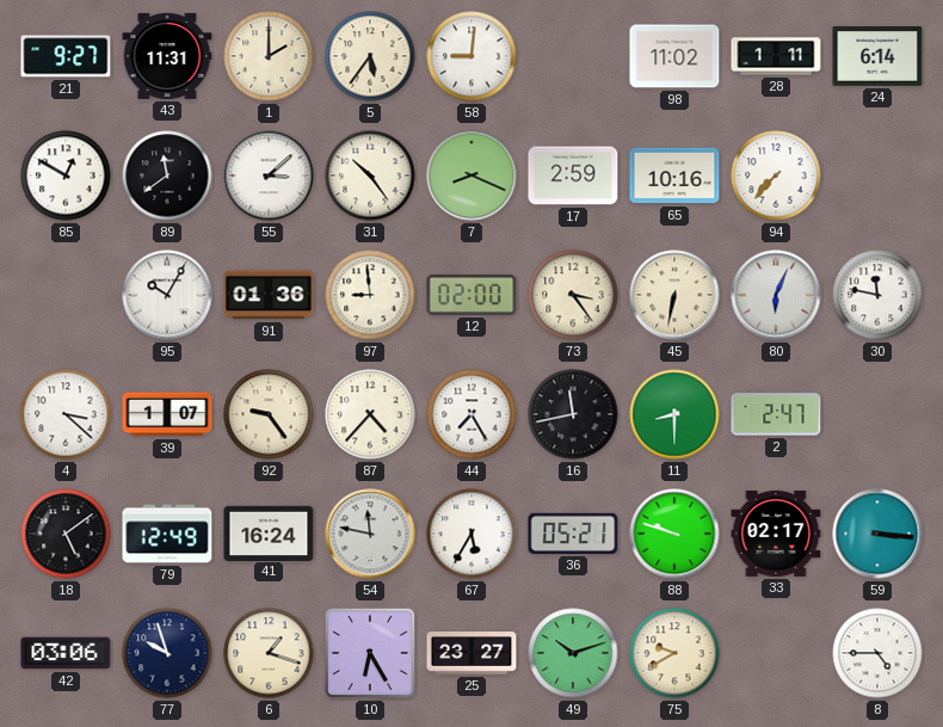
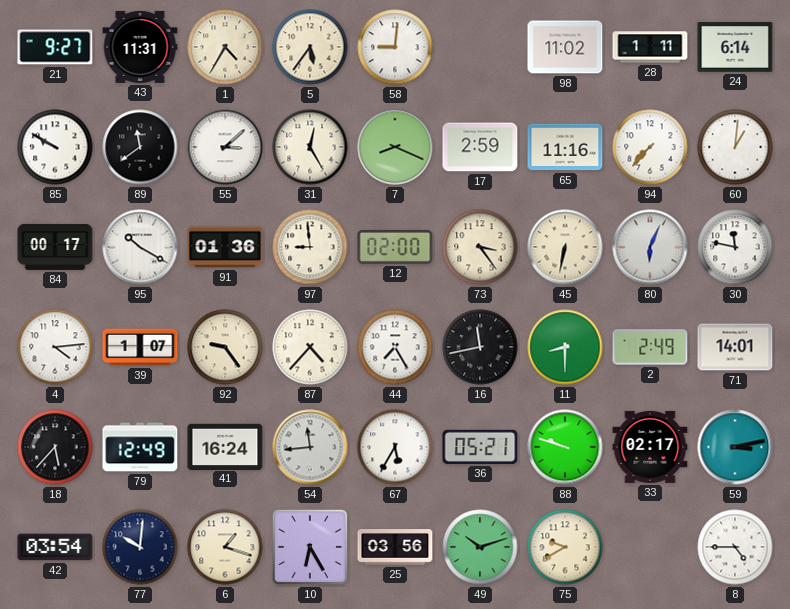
1: 2:00 -> 4:35 (225, 47)
85: 12:50 -> 9:50 (55, 147)
31: 10:24 -> 12:25 (310, 147)
65: 10:16 -> 11:16 (565, 147)
60: none -> 1:01 (735, 147)
84: none -> 00:17 (55, 247)
95: 10:05 -> 10:20 (140, 247)
4: 3:22 -> 4:14 (55, 347)
2: 2:47 -> 2:49 (650, 347)
71: none -> 14:01 (735, 347)
18: 5:09 -> 5:37 (55, 447)
54: 11:47 -> 11:44 (310, 447)
59: 3:16 -> 3:13 (735, 447)
42: 03:06 -> 03:54 (55, 547)
77: 9:57 -> 10:01 (140, 547)
25: 23:27 -> 03:56 (395, 547)
